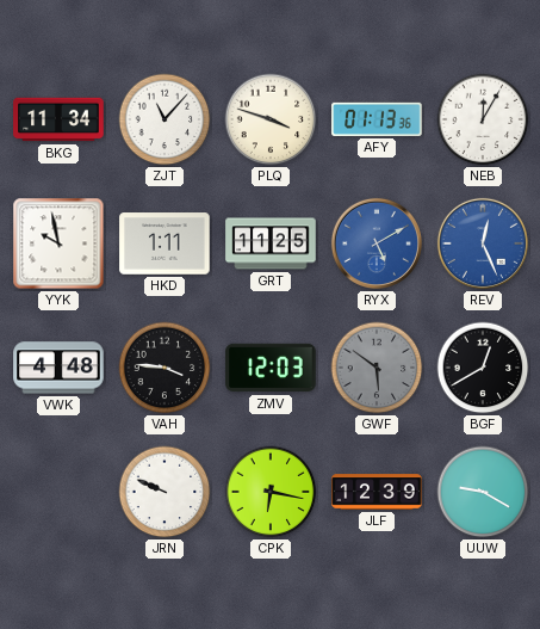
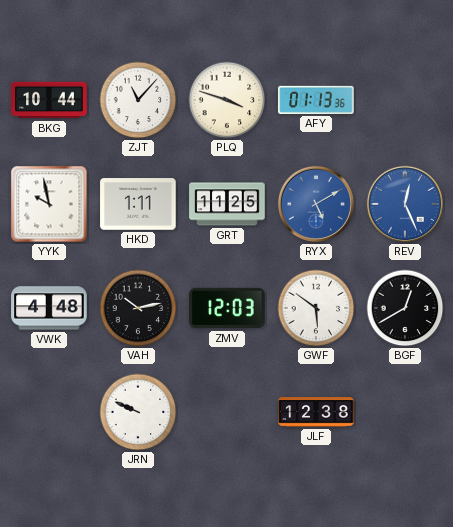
BKG: 11:34 -> 10:44 (49, 100)
NEB: 12:05 -> none (483, 119)
VAH: 3:46 -> 10:13 (138, 308)
GWF dial: grey -> white (316, 308)
CPK: 6:17 -> none (271, 492)
JLF: 12:39 -> 12:38 (316, 412)
UUW: 9:20 -> none (483, 492)
